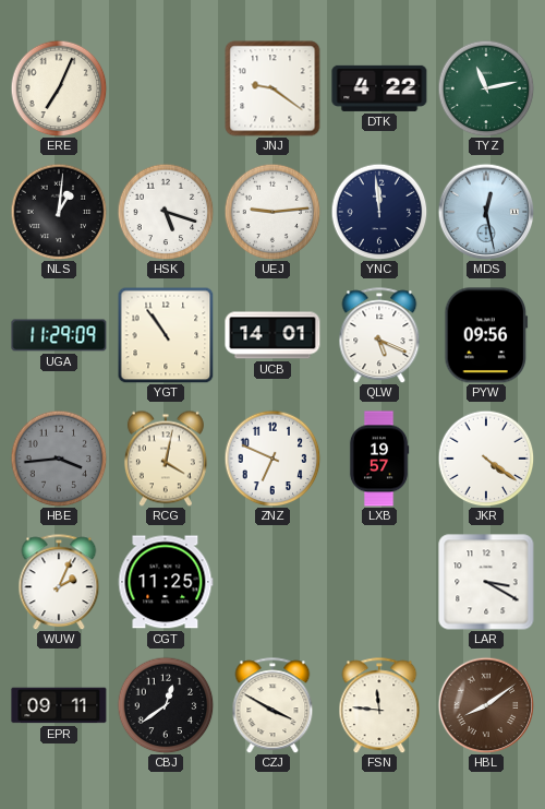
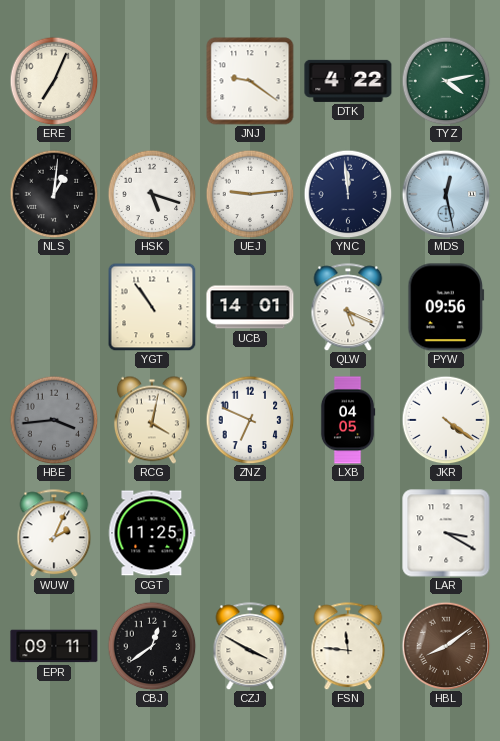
TYZ: 11:13 -> 4:13 (446, 81)
UGA: 11:29 -> none (59, 335)
LXB: 19:57 -> 04:05 (348, 420)
